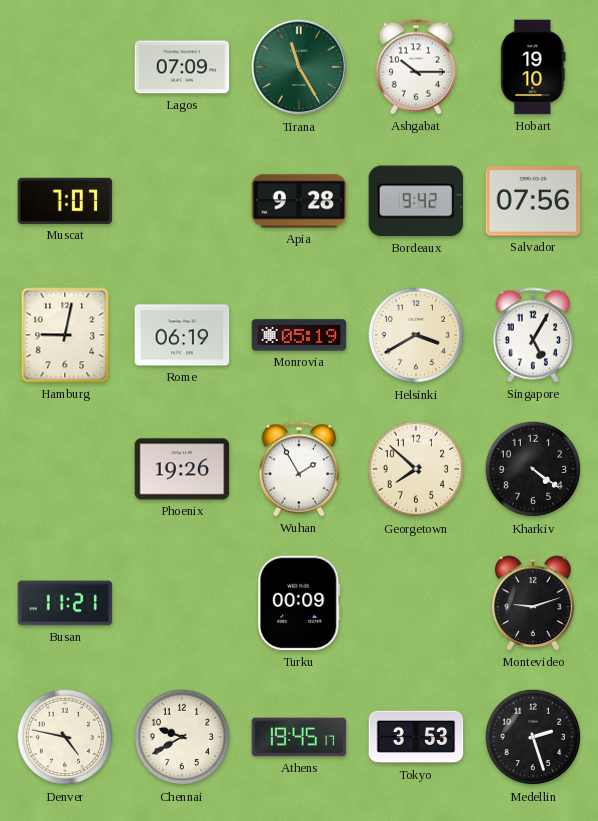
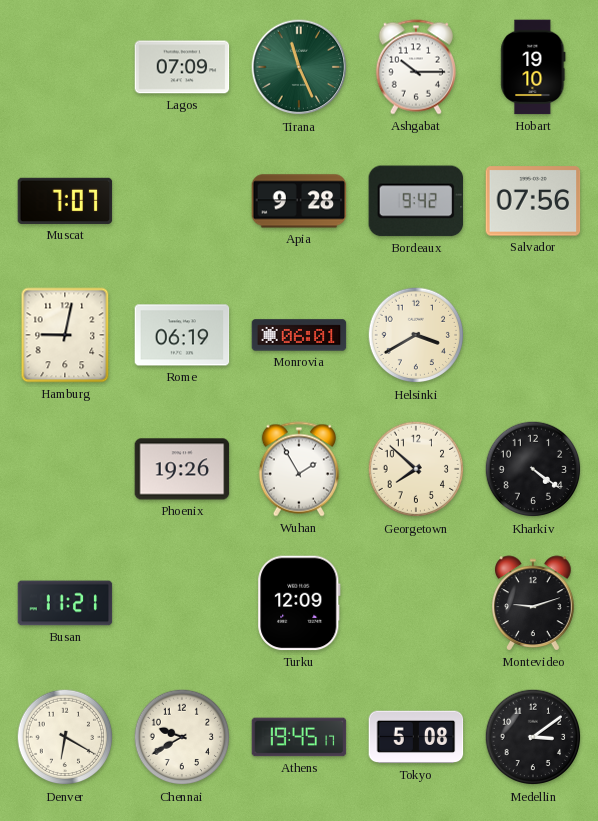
Tirana: 11:25 -> 11:26 (299, 67)
Monrovia: 05:19 -> 06:01 (299, 335)
Singapore: 5:05 -> none (533, 335)
Turku: 00:09 -> 12:09 (299, 603)
Denver: 4:47 -> 6:20 (65, 737)
Tokyo: 3:53 -> 5:08 (416, 737)
Medellin: 2:27 -> 3:09 (533, 737)
